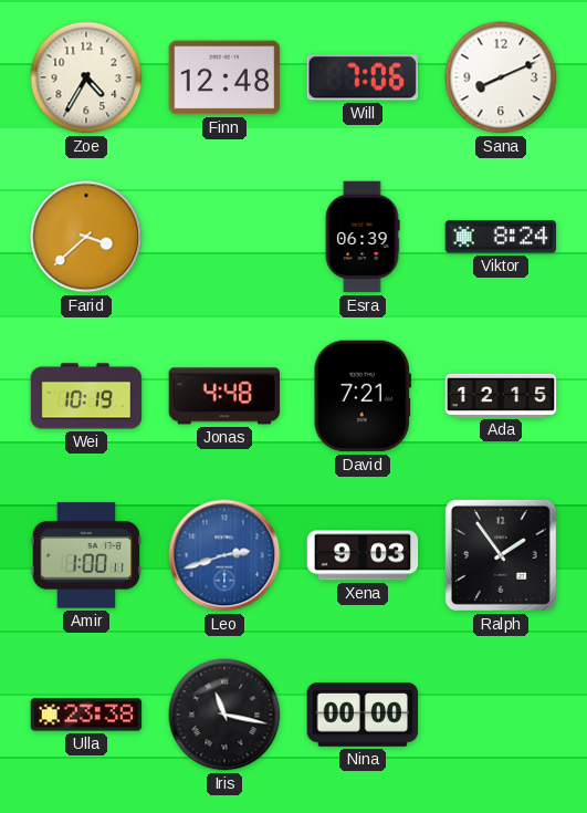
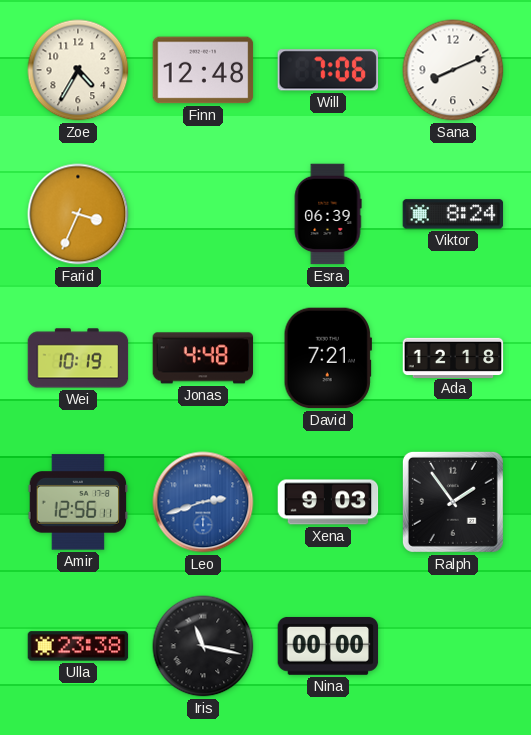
Farid: 3:38 -> 3:34 (78, 214)
Ada: 12:15 -> 12:18 (453, 357)
Amir: 1:00 -> 12:56 (78, 502)
